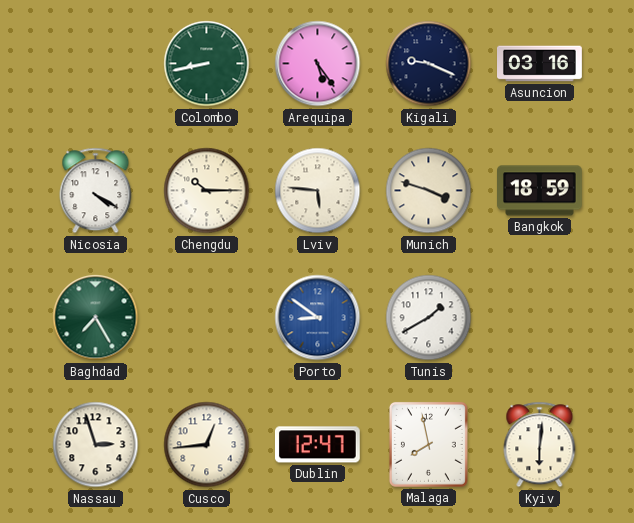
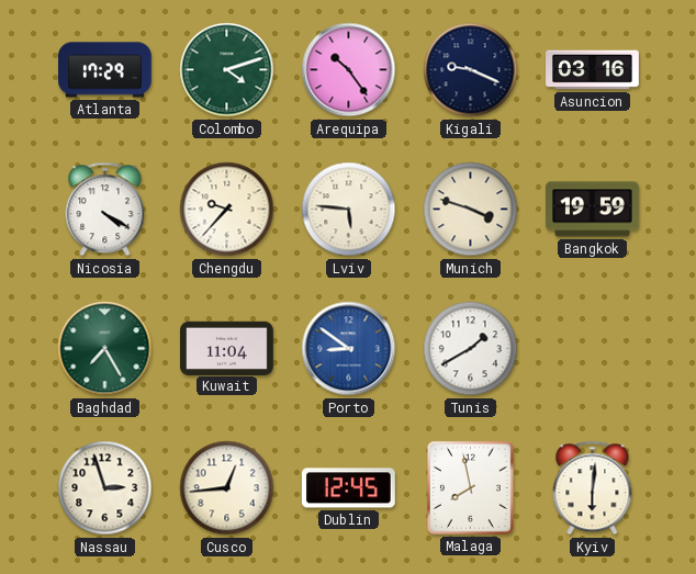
Atlanta: none -> 17:29 (105, 70)
Colombo: 8:43 -> 4:12 (227, 70)
Arequipa: 5:24 -> 10:24 (349, 70)
Chengdu: 10:15 -> 9:37 (227, 210)
Bangkok: 18:59 -> 19:59 (593, 210)
Kuwait: none -> 11:04 (227, 348)
Dublin: 12:47 -> 12:45 (348, 488)
